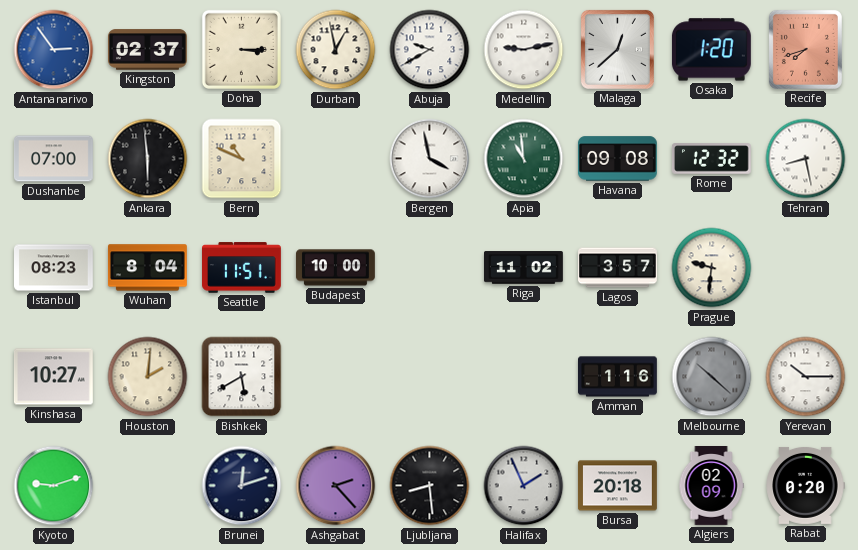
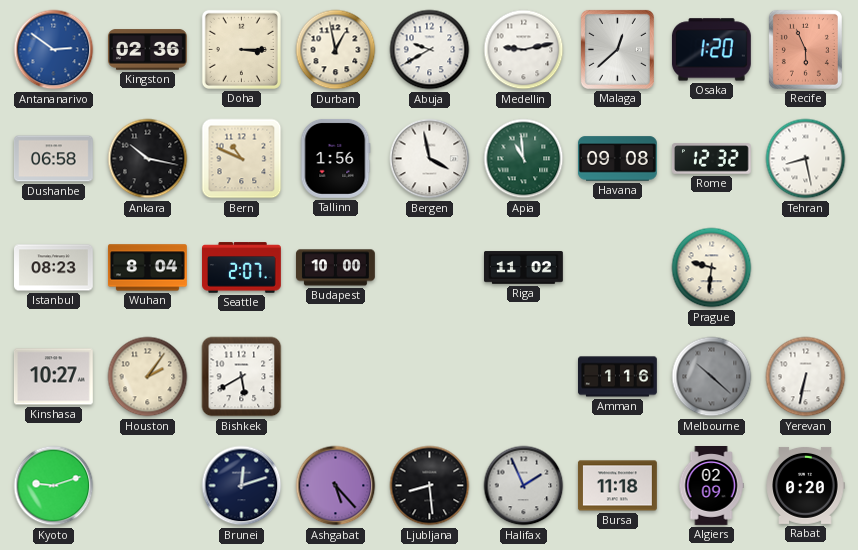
Antananarivo: 2:54 -> 2:51 (54, 50)
Kingston: 02:37 -> 02:36 (147, 50)
Recife: 7:42 -> 5:56 (805, 49)
Dushanbe: 07:00 -> 06:58 (54, 159)
Ankara: 5:59 -> 10:17 (148, 159)
Tallinn: none -> 1:56 (335, 158)
Seattle: 11:51 -> 2:07 (242, 268)
Lagos: 3:57 -> none (618, 268)
Houston: 2:01 -> 2:06 (148, 377)
Yerevan: 10:15 -> 6:32 (806, 377)
Ashgabat: 2:23 -> 5:23 (336, 486)
Bursa: 20:18 -> 11:18 (617, 486)
